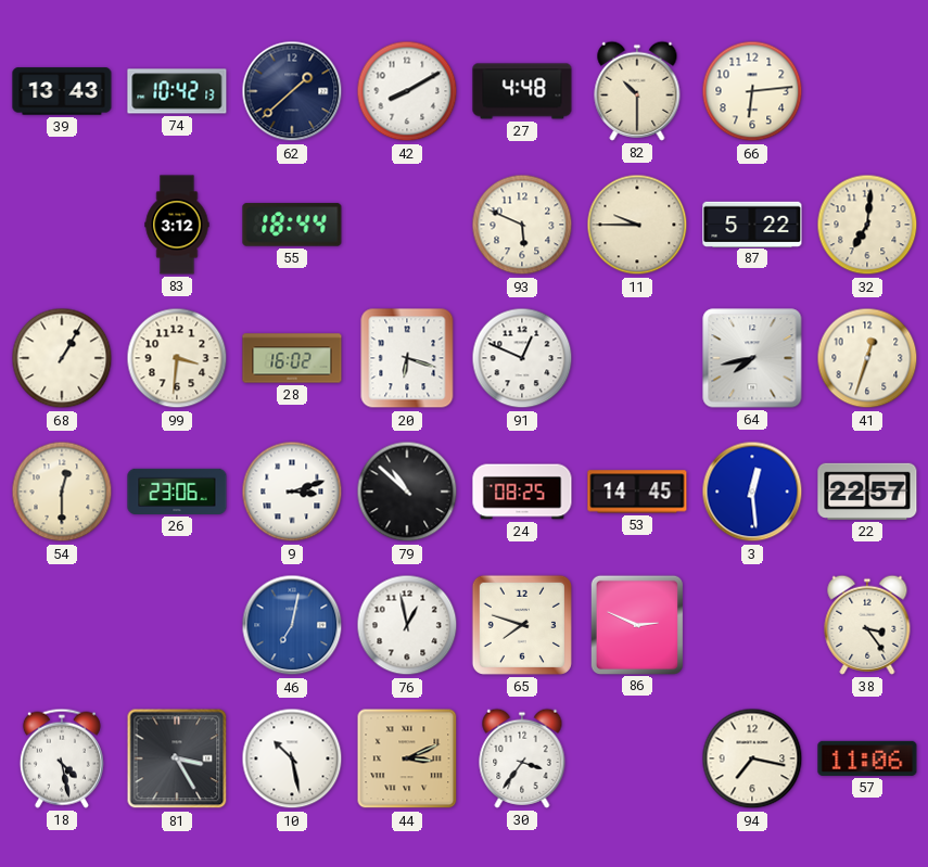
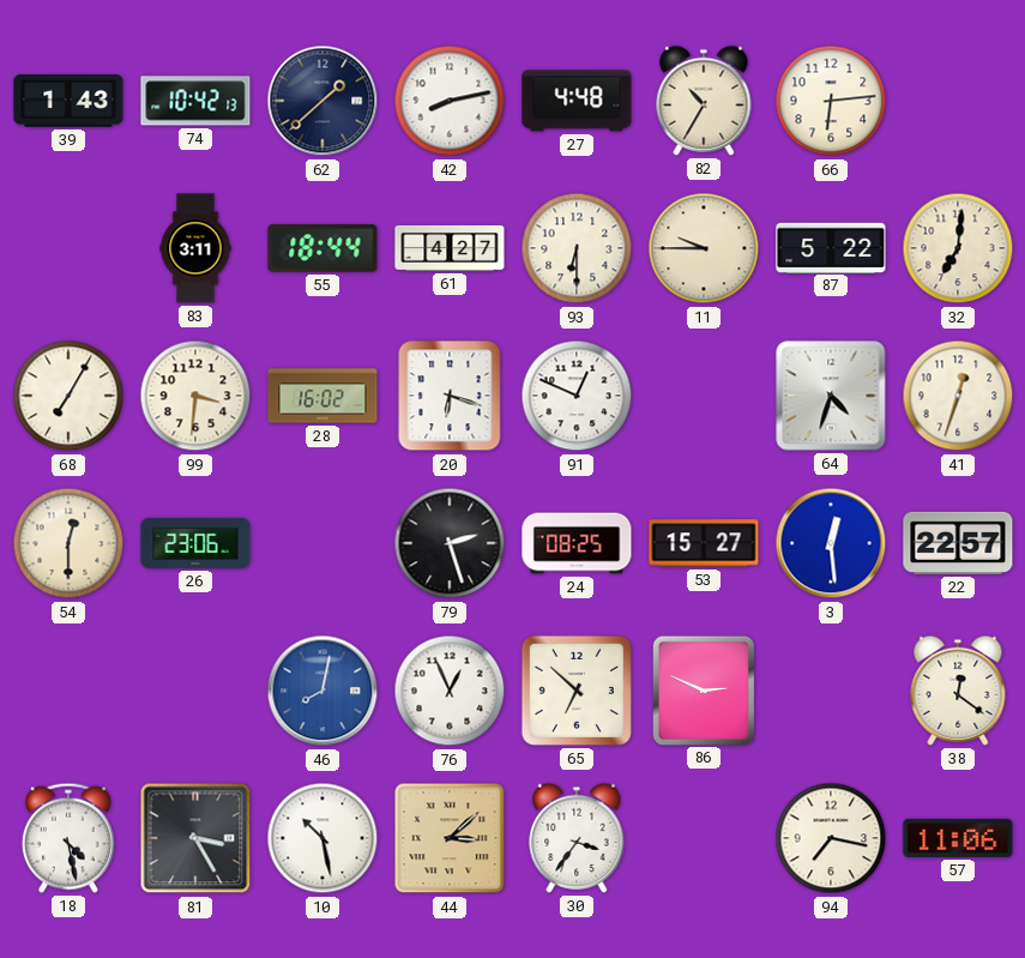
39: 13:43 -> 1:43 (68, 101)
42: 8:10 -> 8:13 (450, 101)
82: 10:30 -> 10:35 (704, 101)
83: 3:12 -> 3:11 (195, 248)
61: none -> 4:27 (450, 248)
93: 5:49 -> 6:30 (577, 248)
68: 1:05 -> 7:05 (68, 396)
64: 7:43 -> 4:33 (831, 396)
9: 3:12 -> none (292, 492)
79: 10:52 -> 2:27 (450, 543)
53: 14:45 -> 15:27 (704, 543)
46: 7:02 -> 8:02 (322, 691)
76: 12:58 -> 12:56 (450, 691)
65: 7:48 -> 6:52 (577, 691)
38: 3:24 -> 12:21 (958, 691)
44: 3:11 -> 3:08 (450, 838)
